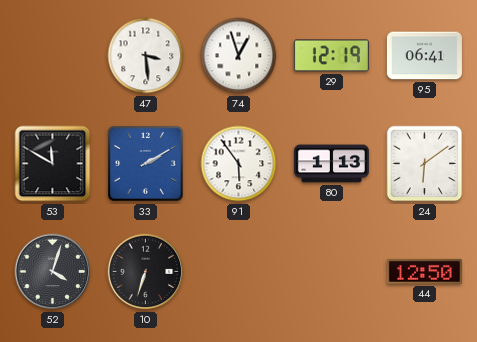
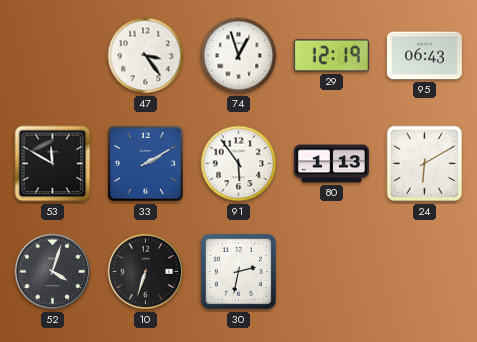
47: 3:29 -> 3:24 (146, 56)
95: 06:41 -> 06:43 (424, 56)
24: 6:09 -> 6:10 (425, 164)
30: none -> 2:32 (238, 271)
44: 12:50 -> none (424, 271)
